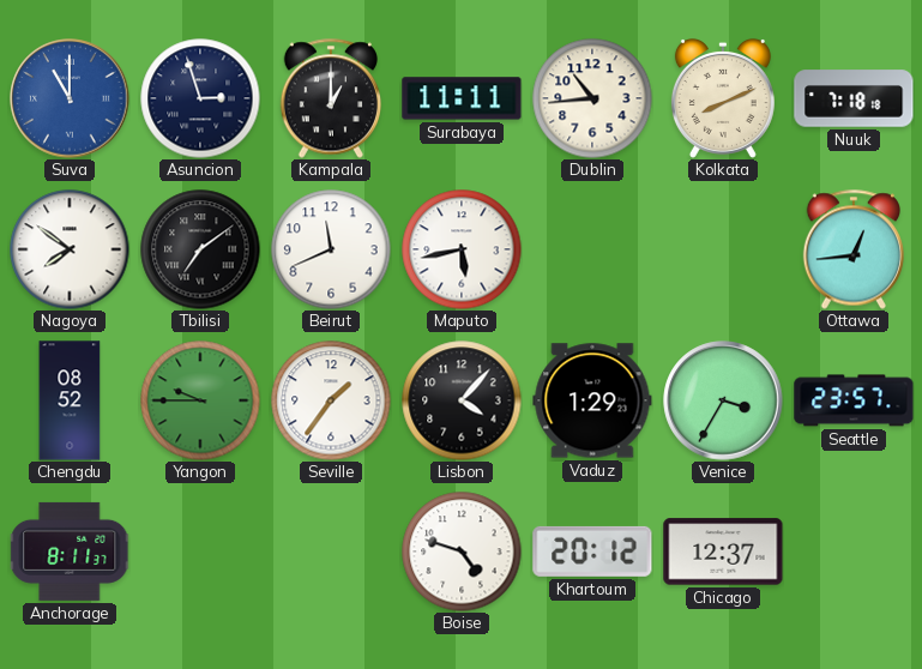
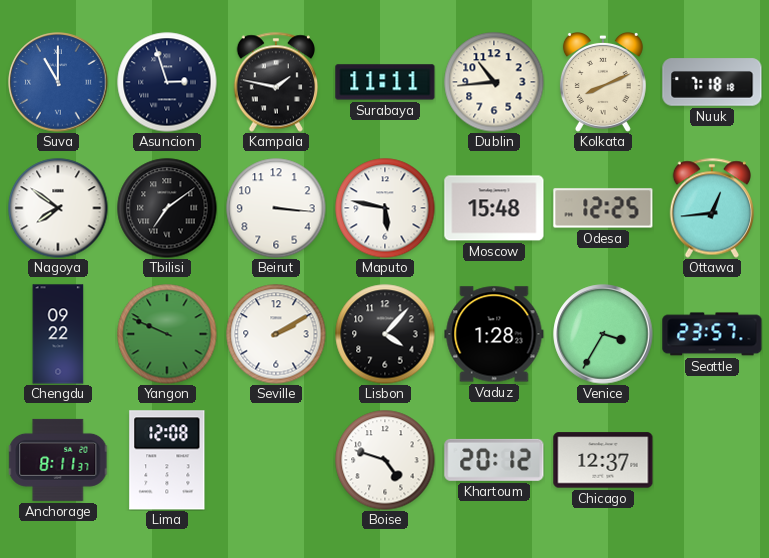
Kampala: 1:00 -> 1:47 (275, 82)
Beirut: 11:41 -> 3:16 (276, 208)
Maputo: 5:43 -> 5:47 (385, 208)
Moscow: none -> 15:48 (494, 208)
Odesa: none -> 12:25 (603, 208)
Chengdu: 08:52 -> 09:22 (58, 334)
Yangon: 9:45 -> 9:49 (167, 334)
Seville: 1:36 -> 2:10 (276, 334)
Vaduz: 1:29 -> 1:28 (494, 334)
Lima: none -> 12:08 (167, 460)
